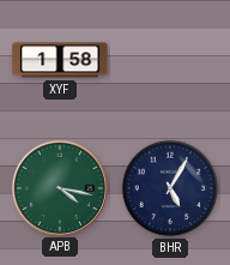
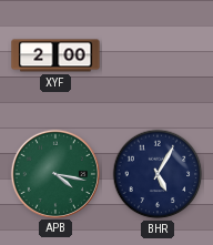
XYF: 1:58 -> 2:00 (55, 55)
